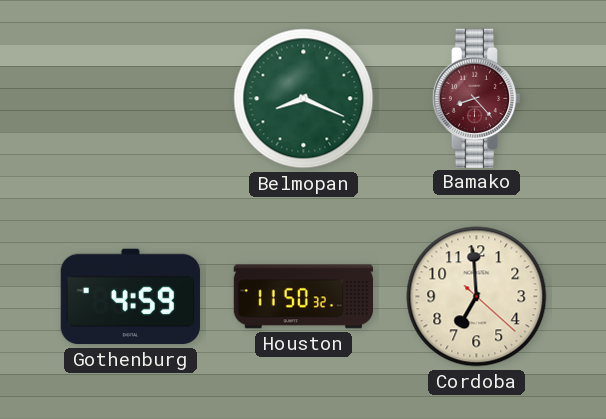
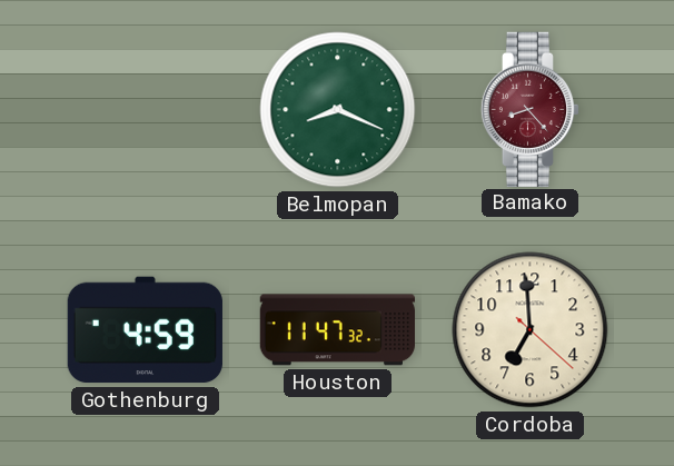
Houston: 11:50 -> 11:47 (337, 330)
